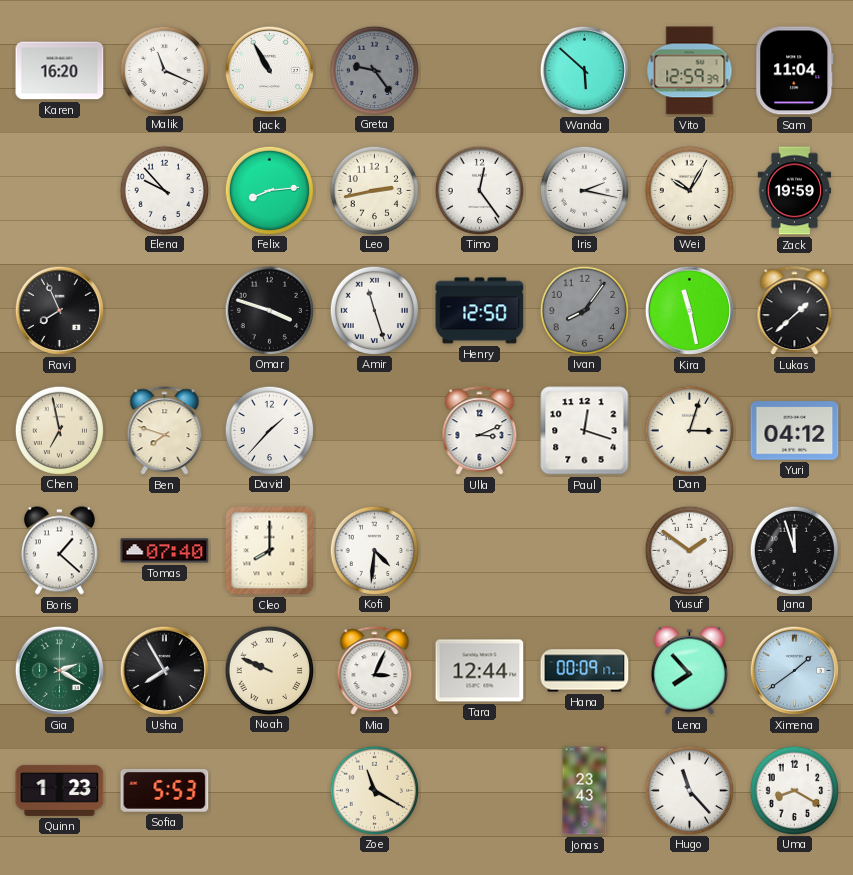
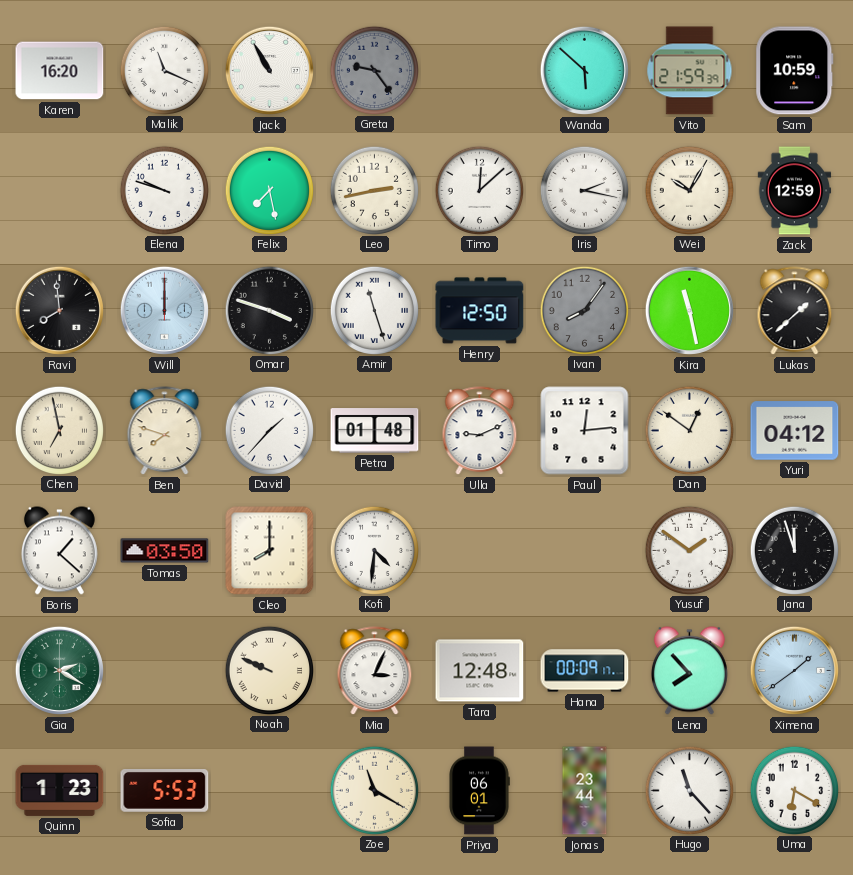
Vito: 12:59 -> 21:59 (690, 71)
Sam: 11:04 -> 10:59 (795, 71)
Elena: 9:53 -> 9:48 (164, 190)
Felix: 8:14 -> 7:28 (269, 190)
Timo: 12:24 -> 12:08 (479, 190)
Zack: 19:59 -> 12:59 (795, 191)
Ravi: 7:56 -> 7:59 (59, 310)
Will: none -> 12:00 (164, 310)
Petra: none -> 01:48 (375, 431)
Ulla: 3:11 -> 9:11 (480, 431)
Paul: 12:18 -> 12:14 (585, 431)
Dan: 3:03 -> 12:51 (689, 430)
Tomas: 07:40 -> 03:50 (165, 551)
Usha: 7:55 -> none (164, 670)
Tara: 12:44 -> 12:48 (480, 671)
Priya: none -> 06:01 (479, 791)
Jonas: 23:43 -> 23:44 (585, 791)
Uma: 8:20 -> 6:20 (794, 790)
